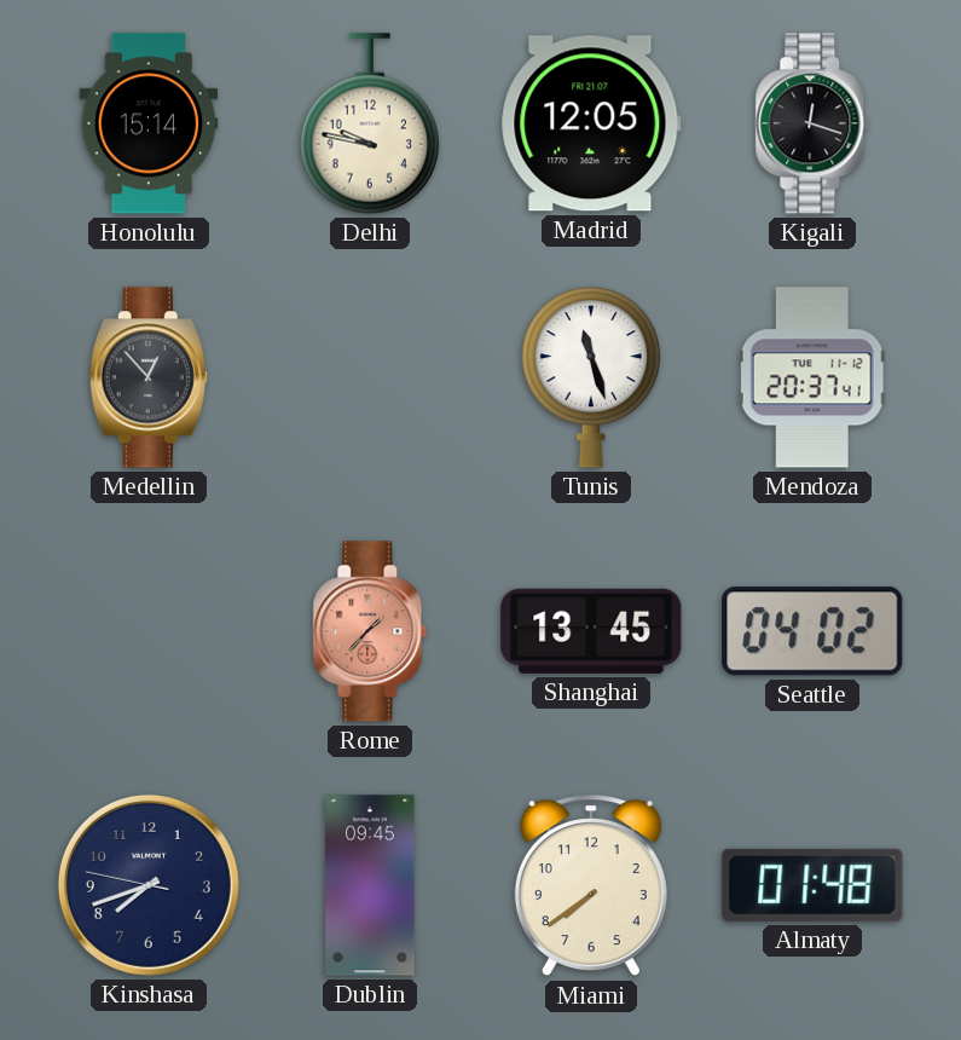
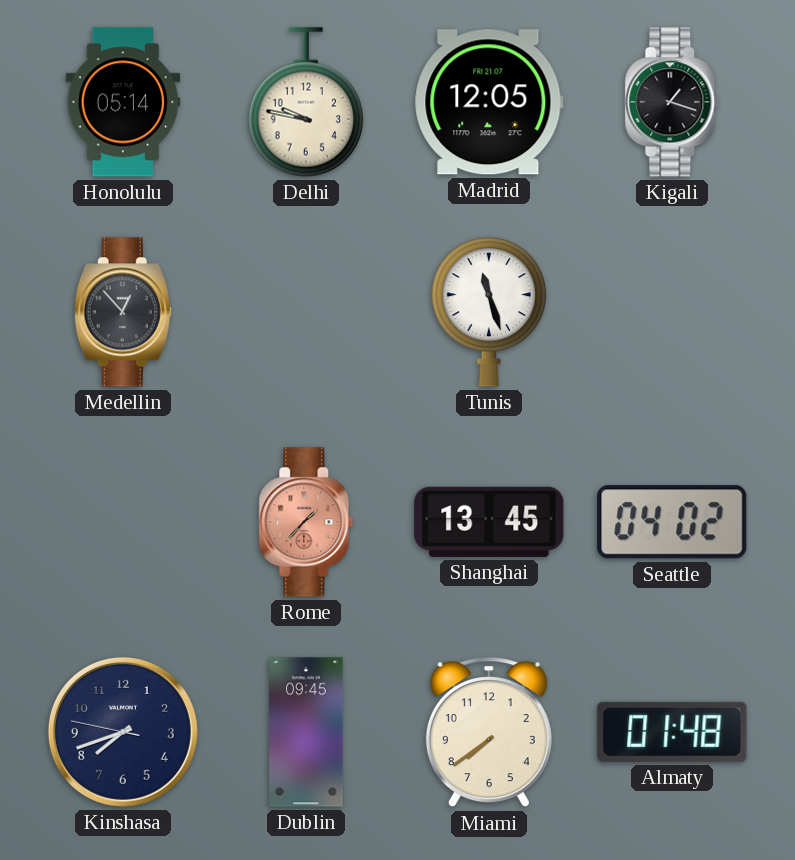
Honolulu: 15:14 -> 05:14 (123, 102)
Kigali: 12:18 -> 1:18 (672, 102)
Mendoza: 20:37 -> none (812, 377)
